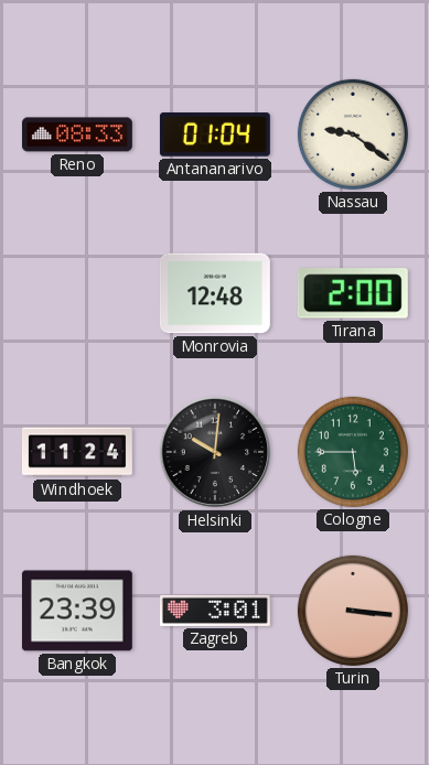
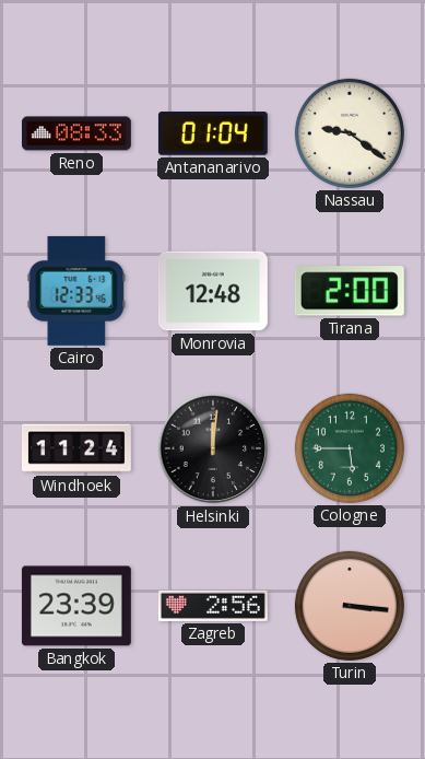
Cairo: none -> 12:33 (76, 291)
Helsinki: 10:01 -> 12:01 (213, 448)
Zagreb: 3:01 -> 2:56 (213, 606)
